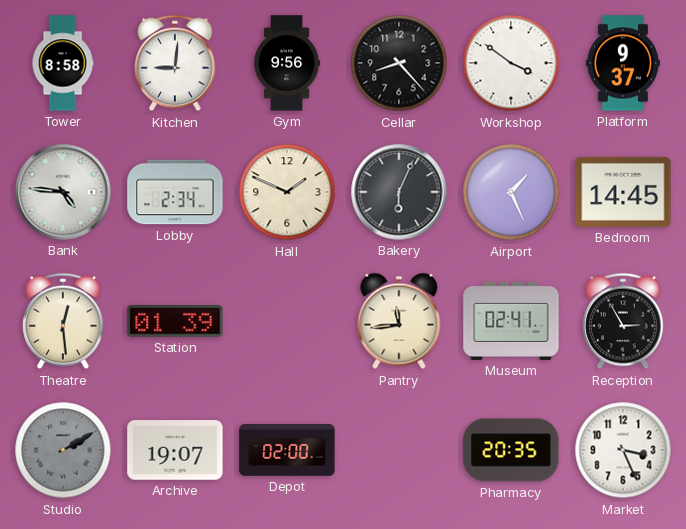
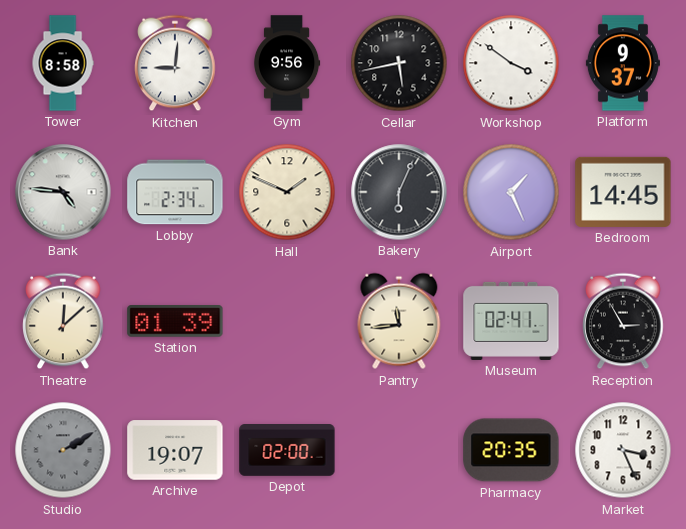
Cellar: 8:23 -> 5:43 (399, 63)
Theatre: 12:29 -> 12:08 (63, 321)
